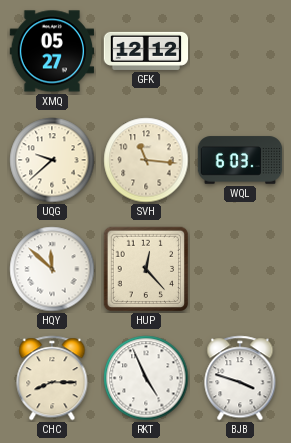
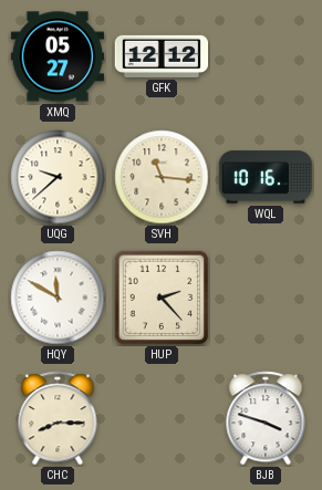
WQL: 6:03 -> 10:16 (266, 177)
HQY: 11:52 -> 11:50 (58, 298)
HUP: 12:23 -> 2:23 (162, 298)
RKT: 4:56 -> none (146, 378)
